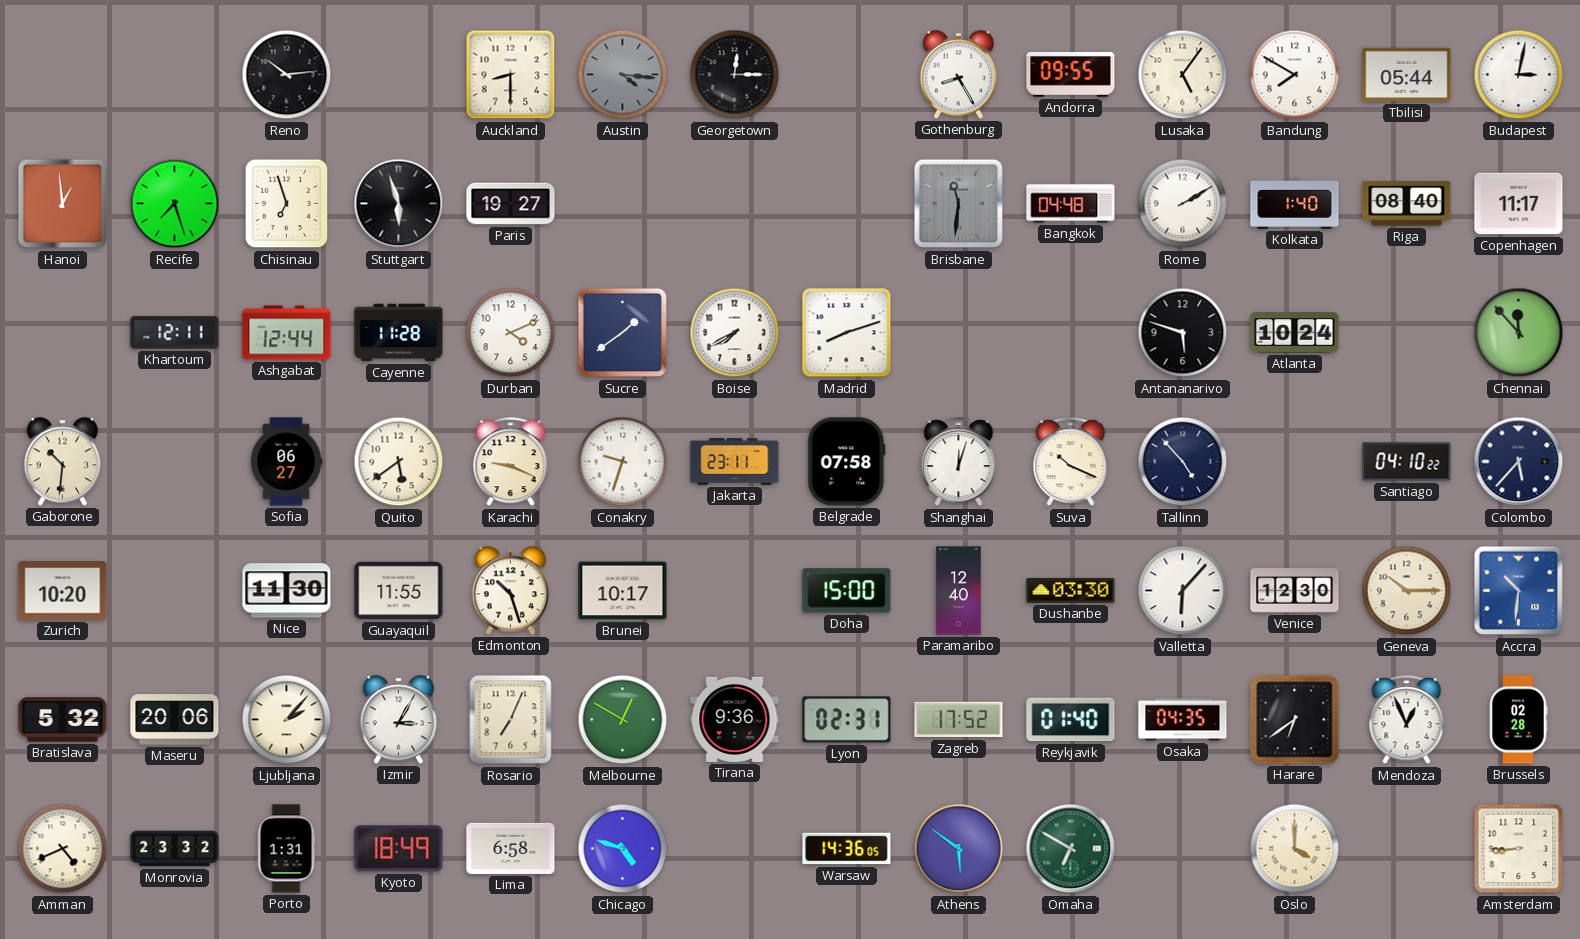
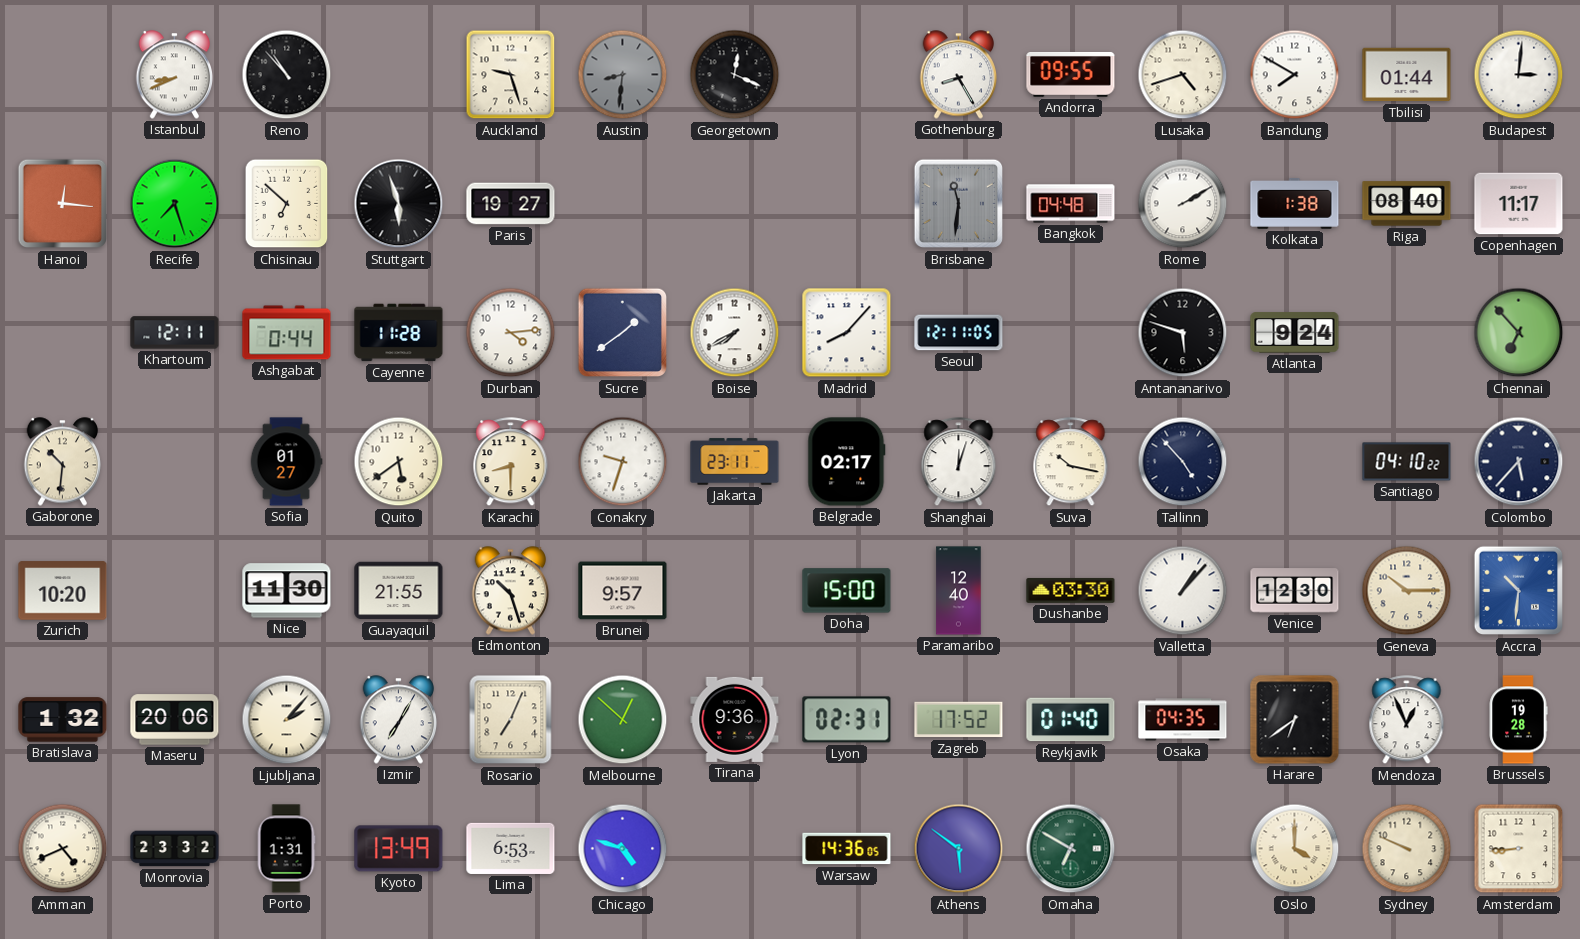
Istanbul: none -> 8:41 (175, 75)
Reno: 10:14 -> 10:53 (287, 75)
Auckland: 8:30 -> 9:27 (511, 75)
Austin: 4:16 -> 8:31 (623, 75)
Georgetown: 12:15 -> 12:19 (735, 75)
Lusaka: 5:06 -> 4:42 (1183, 75)
Tbilisi: 05:44 -> 01:44 (1407, 75)
Budapest: 3:02 -> 3:01 (1519, 75)
Hanoi: 12:59 -> 12:16 (63, 204)
Chisinau: 6:57 -> 6:52 (287, 204)
Kolkata: 1:40 -> 1:38 (1295, 203)
Ashgabat: 12:44 -> 0:44 (287, 333)
Durban: 4:11 -> 4:14 (511, 333)
Madrid: 8:12 -> 8:07 (847, 333)
Seoul: none -> 12:11 (959, 333)
Atlanta: 10:24 -> 9:24 (1295, 333)
Chennai: 11:53 -> 6:53 (1519, 333)
Sofia: 06:27 -> 01:27 (286, 462)
Karachi: 9:19 -> 8:30 (511, 462)
Belgrade: 07:58 -> 02:17 (847, 462)
Suva: 10:19 -> 10:17 (1071, 462)
Guayaquil: 11:55 -> 21:55 (399, 591)
Brunei: 10:17 -> 9:57 (623, 591)
Valletta: 6:07 -> 1:07 (1183, 591)
Bratislava: 5:32 -> 1:32 (63, 720)
Izmir: 3:05 -> 7:05 (399, 720)
Melbourne: 12:50 -> 12:52 (623, 720)
Brussels: 02:28 -> 19:28 (1518, 720)
Kyoto: 18:49 -> 13:49 (399, 849)
Lima: 6:58 -> 6:53 (511, 848)
Sydney: none -> 9:49 (1407, 849)
